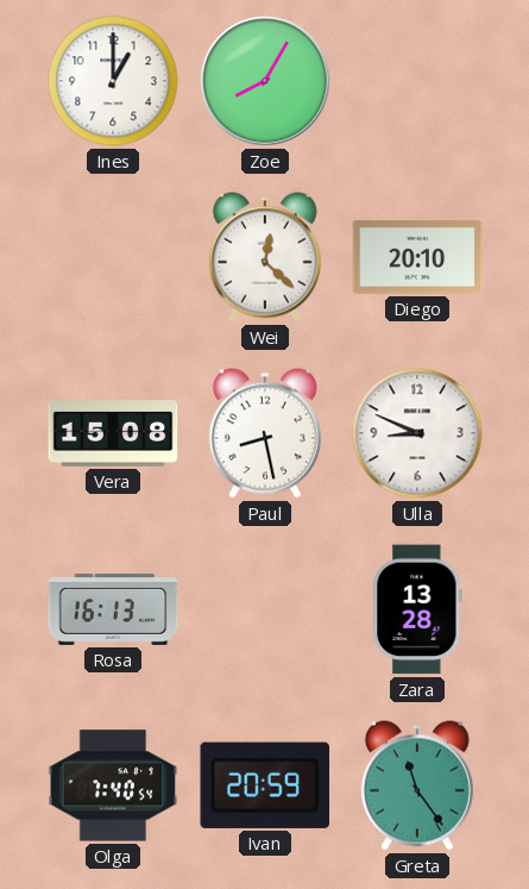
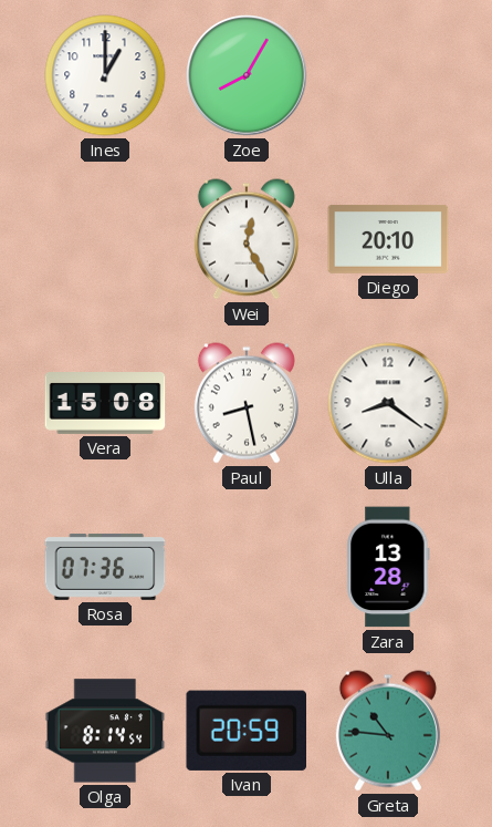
Wei: 12:22 -> 12:25 (247, 239)
Ulla: 8:49 -> 8:21 (388, 403)
Rosa: 16:13 -> 07:36 (105, 567)
Olga: 7:40 -> 8:14 (105, 731)
Greta: 11:24 -> 10:46 (388, 731)
